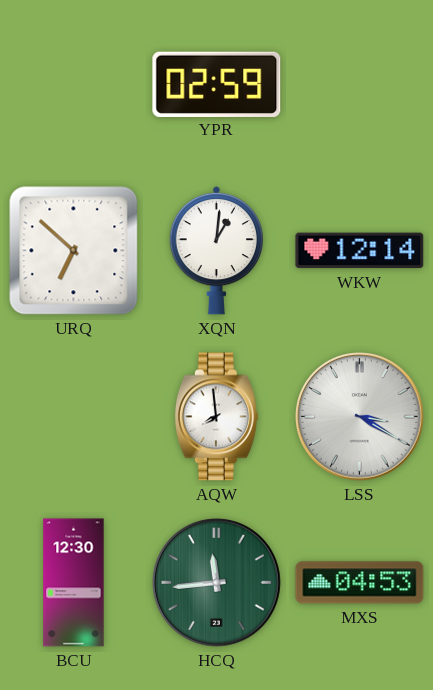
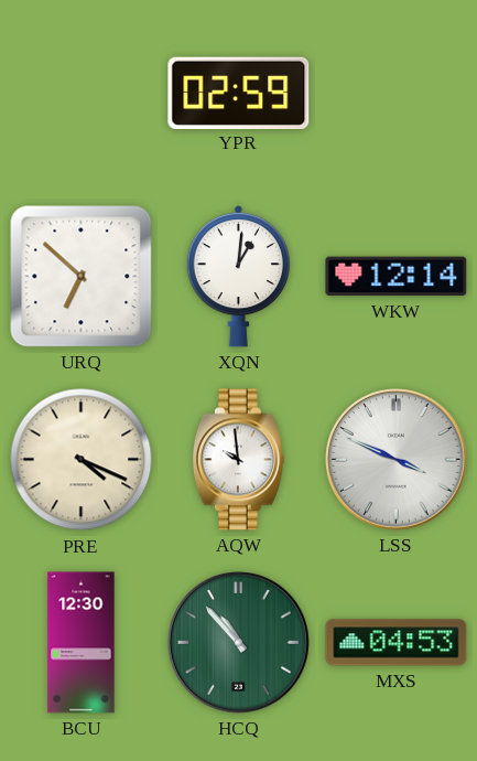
PRE: none -> 4:19 (82, 460)
AQW: 7:59 -> 9:59 (238, 460)
LSS: 3:20 -> 3:49 (397, 460)
HCQ: 11:44 -> 10:53 (239, 643)
